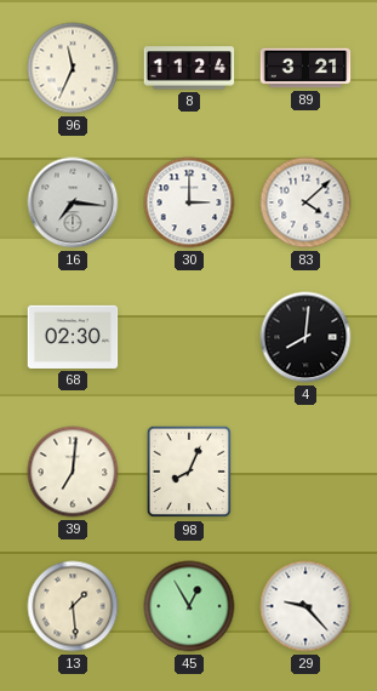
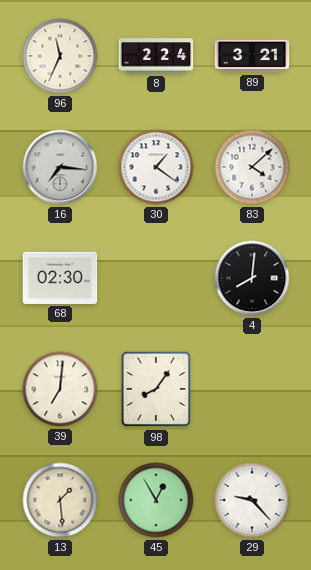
8: 11:24 -> 2:24 (156, 56)
30: 3:00 -> 1:21 (156, 167)
98: 8:04 -> 8:06 (156, 389)
